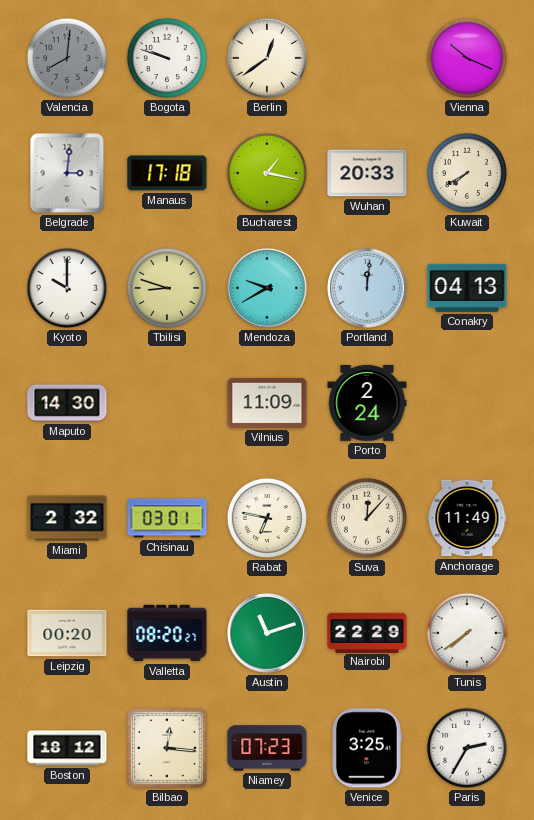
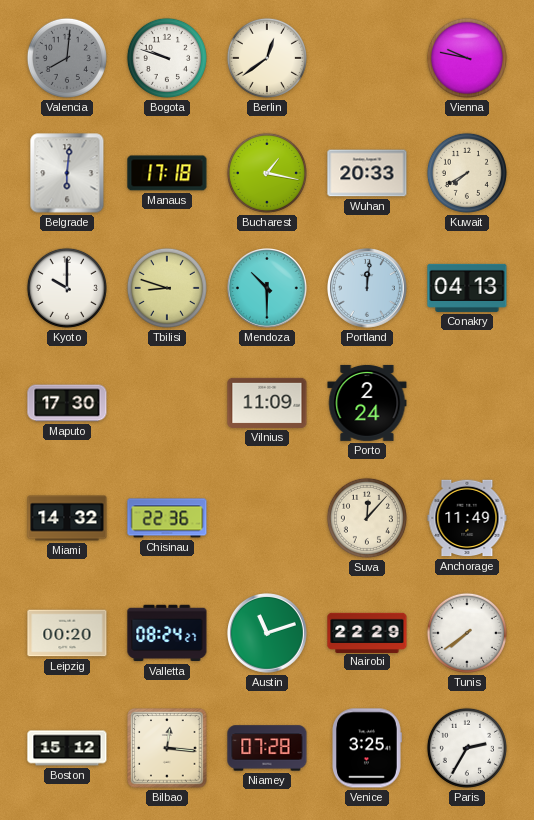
Vienna: 10:19 -> 9:47 (467, 58)
Belgrade: 3:01 -> 6:01 (67, 173)
Mendoza: 9:40 -> 10:30 (268, 289)
Maputo: 14:30 -> 17:30 (67, 403)
Miami: 2:32 -> 14:32 (67, 518)
Chisinau: 03:01 -> 22:36 (167, 518)
Rabat: 6:47 -> none (267, 518)
Valletta: 08:20 -> 08:24 (167, 633)
Boston: 18:12 -> 15:12 (67, 748)
Niamey: 07:23 -> 07:28 (267, 748)
